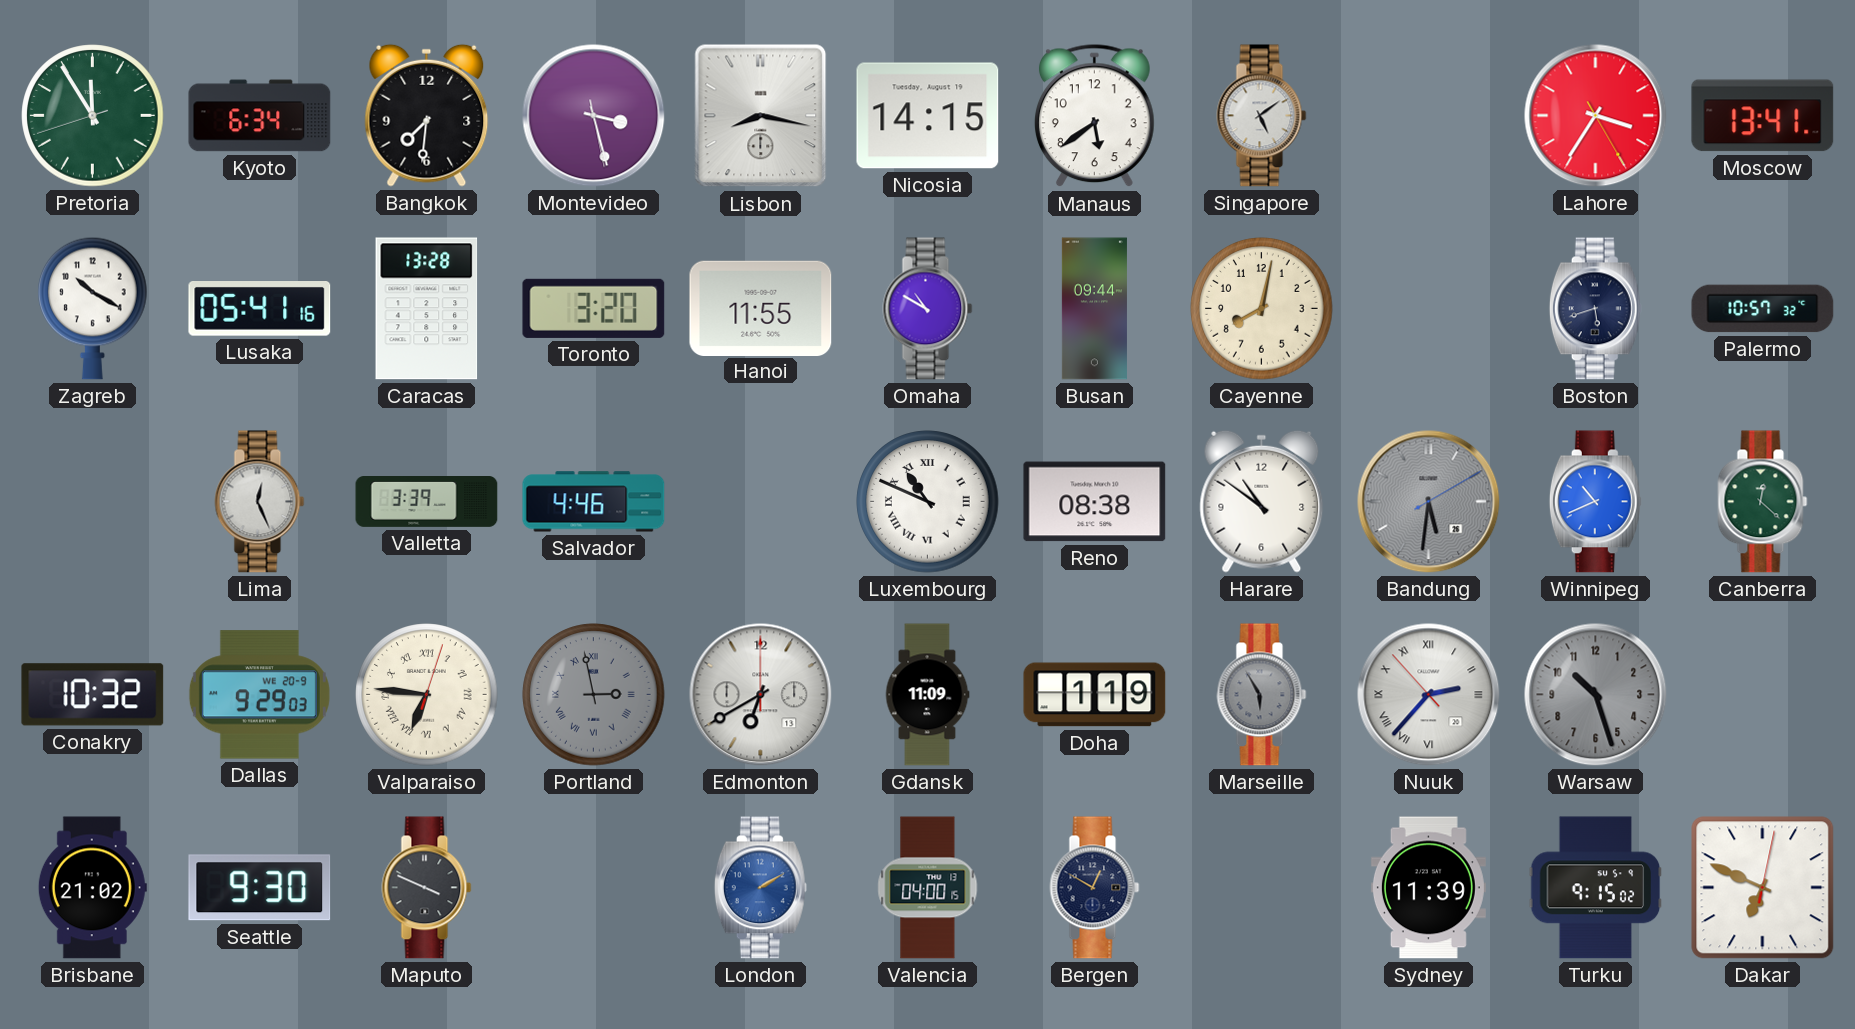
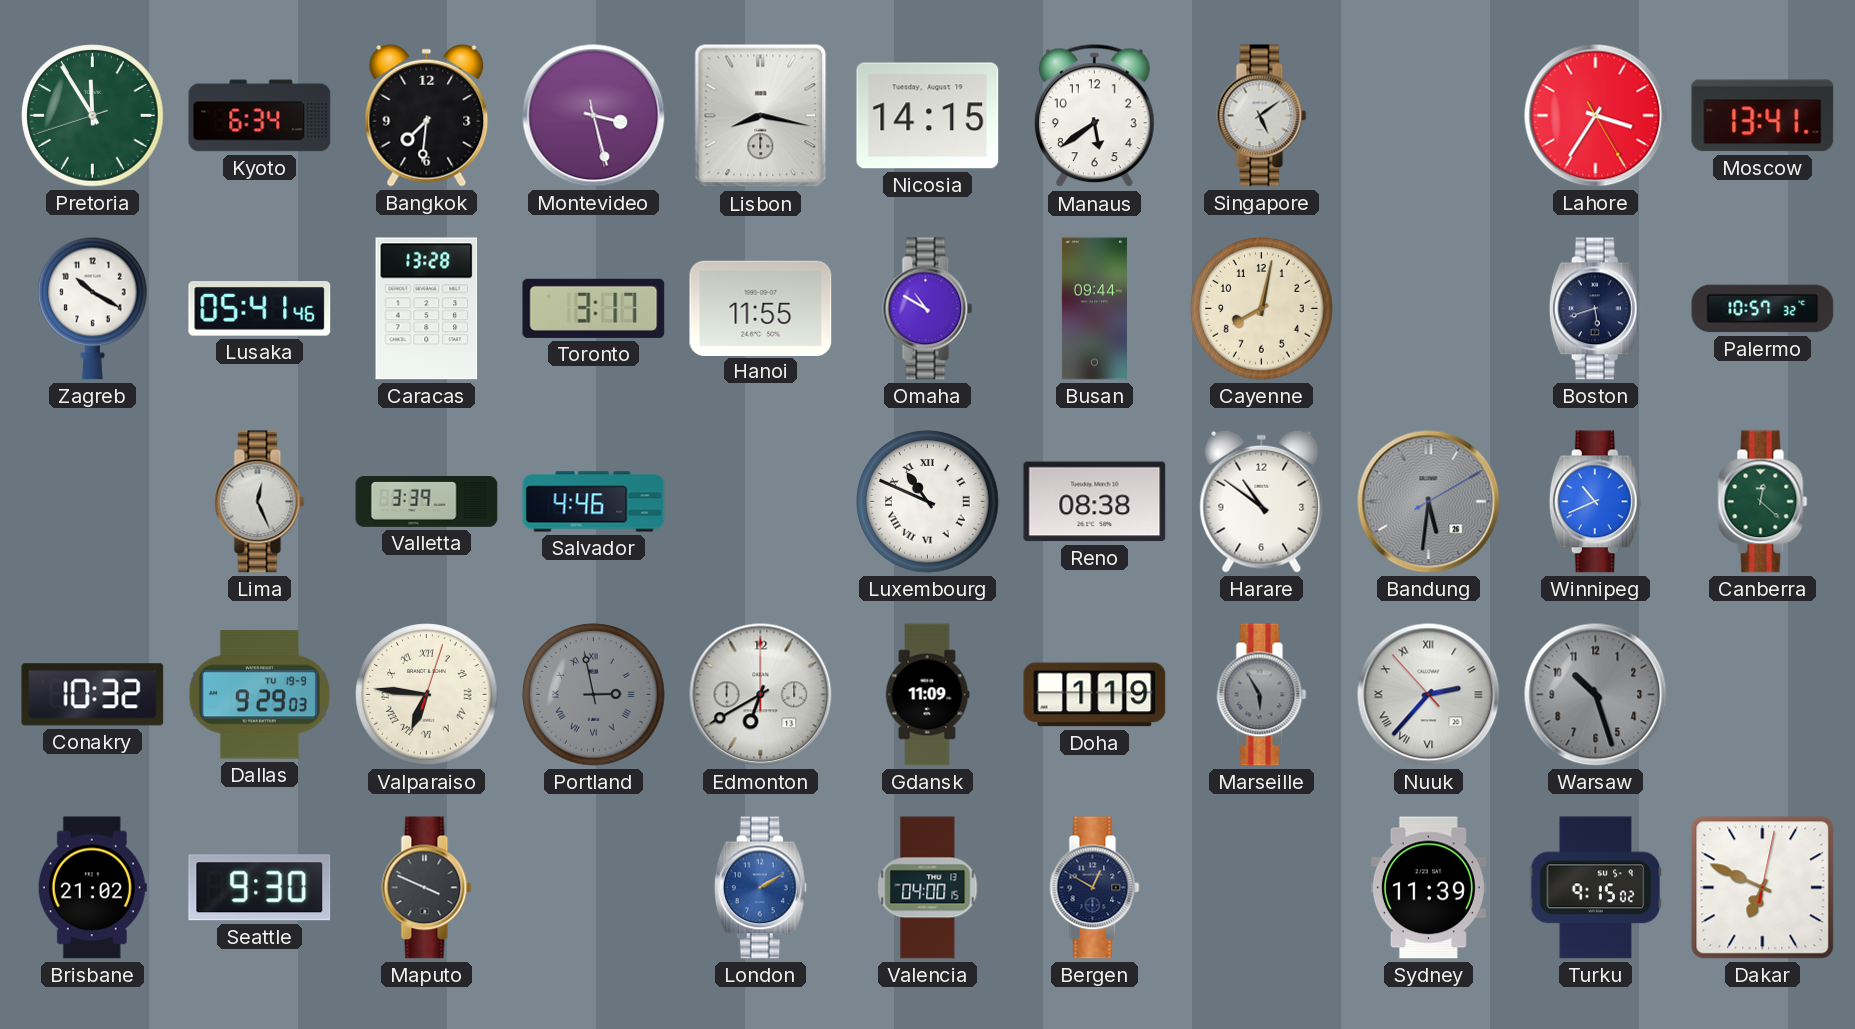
Lusaka: 05:41:16 -> 05:41:46 (260, 309)
Toronto: 3:20 -> 3:17 (594, 308)
Dallas date: WE 20-9 -> TU 19-9 (259, 695)
